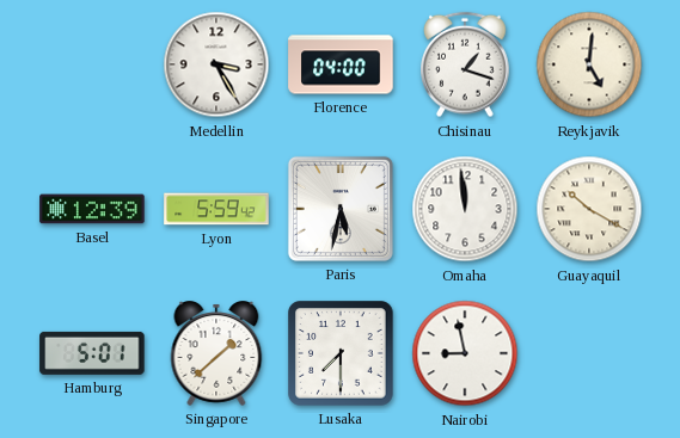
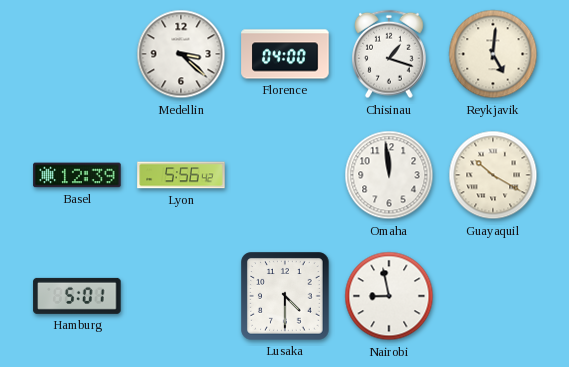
Medellin: 3:25 -> 3:22 (181, 54)
Lyon: 5:59 -> 5:56 (181, 175)
Paris: 5:32 -> none (341, 209)
Singapore: 1:38 -> none (216, 354)
Lusaka: 7:30 -> 4:30 (285, 296)
